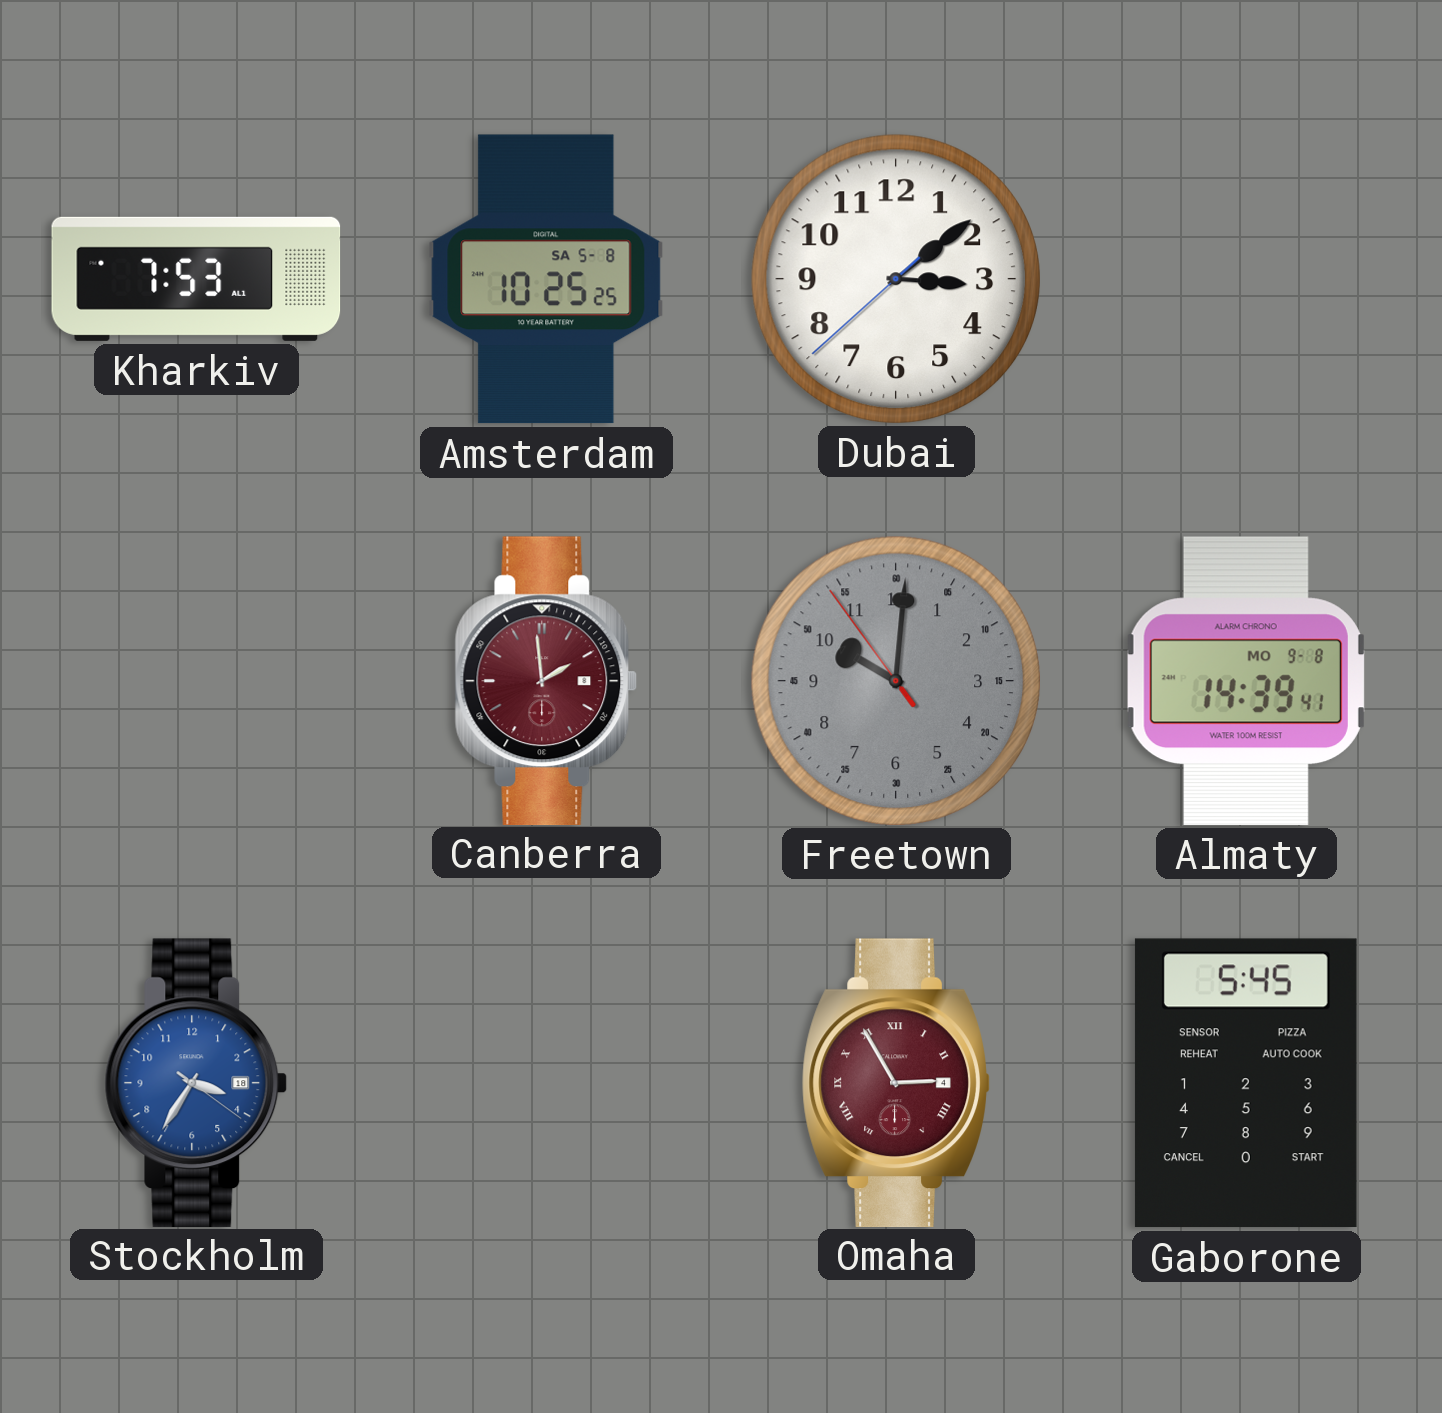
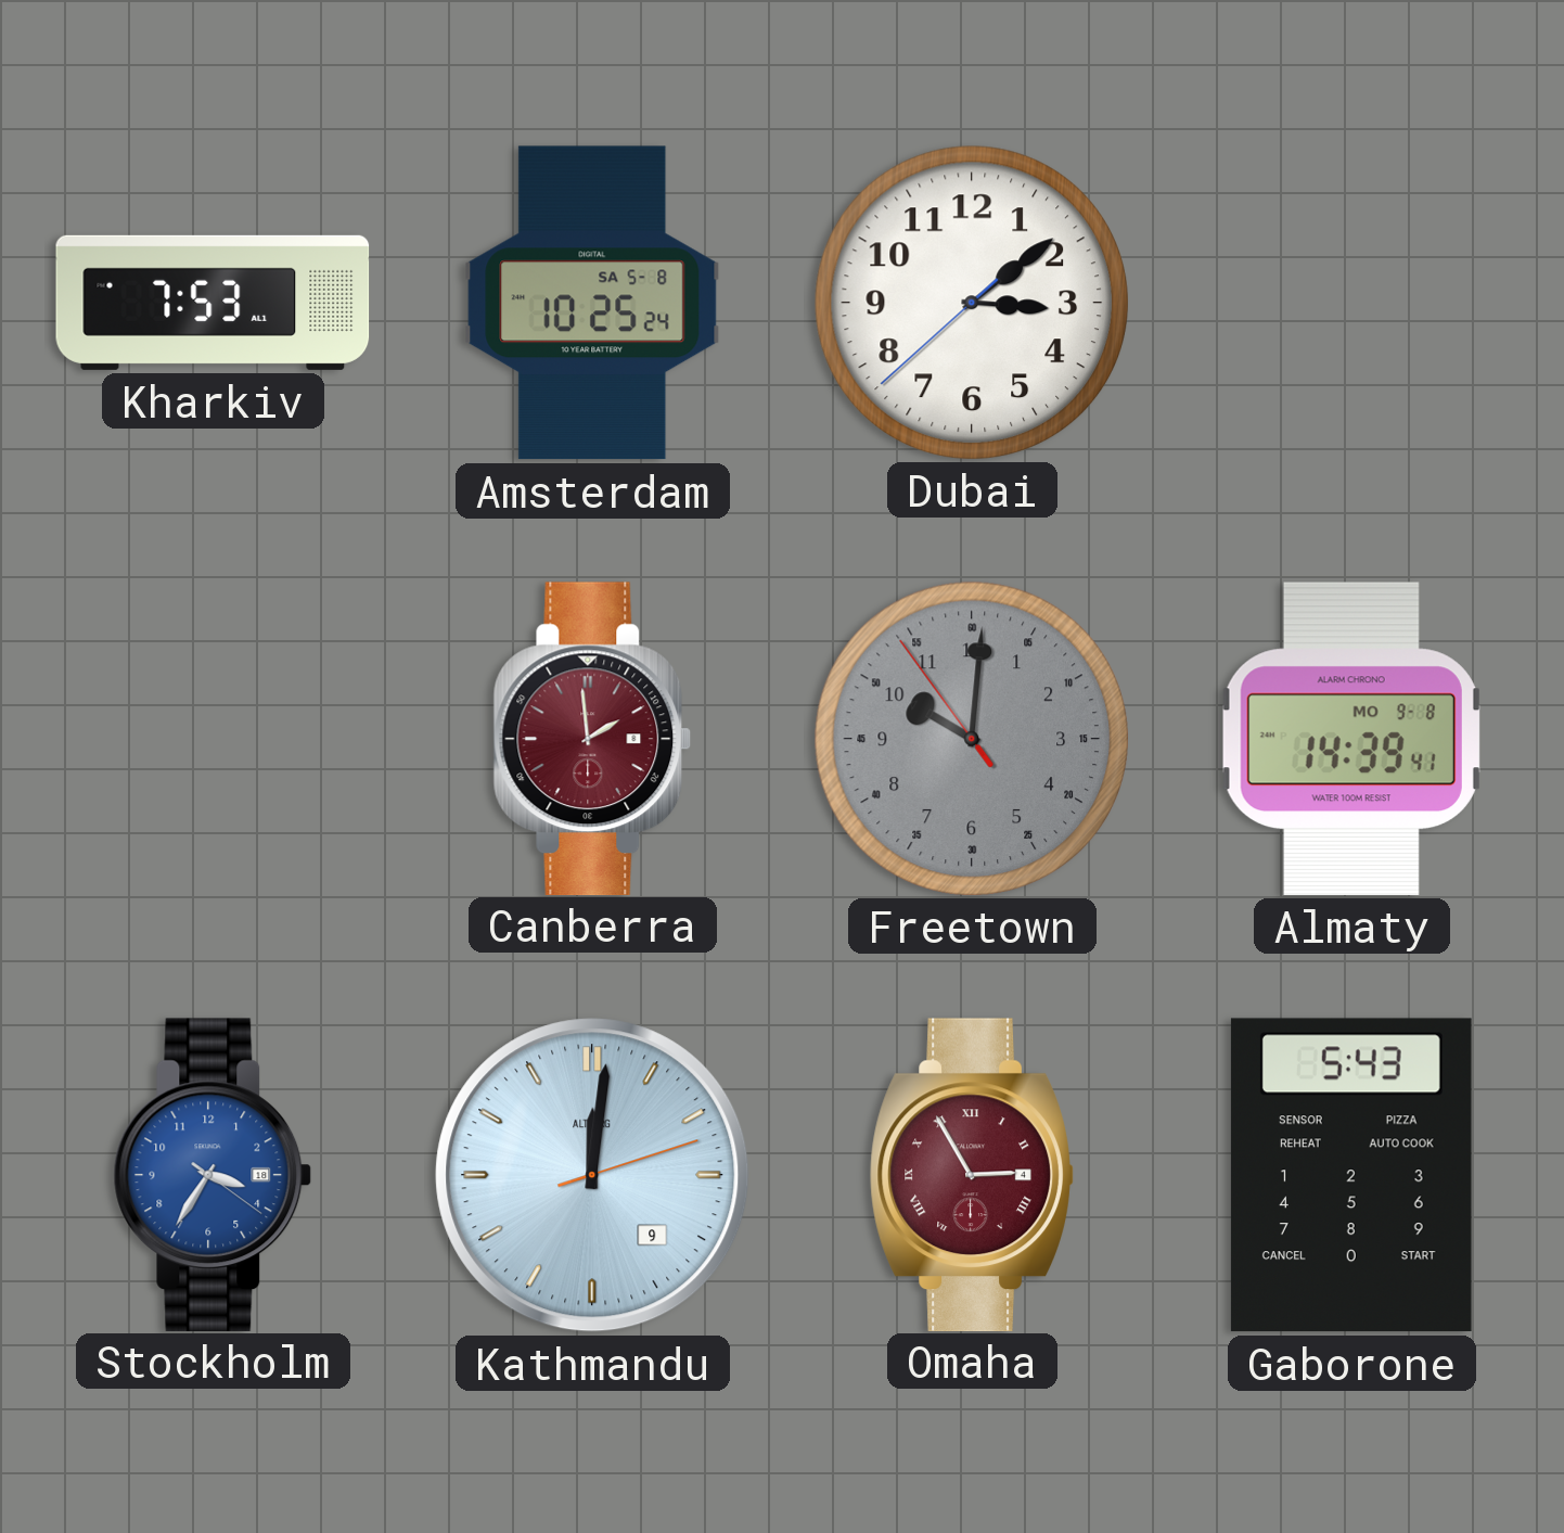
Amsterdam: 10:25:25 -> 10:25:24 (592, 303)
Kathmandu: none -> 12:01 (592, 1175)
Gaborone: 5:45 -> 5:43 (1351, 1175)
